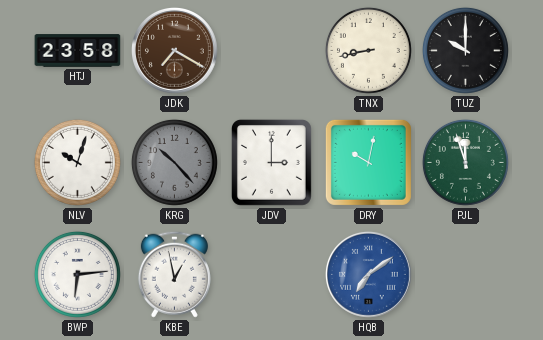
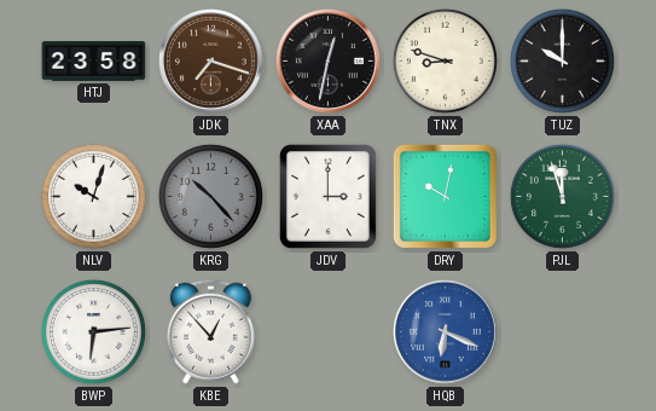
JDK: 7:20 -> 7:18 (210, 60)
XAA: none -> 12:32 (327, 60)
TNX: 8:43 -> 8:48 (445, 60)
KBE: 12:58 -> 12:53 (210, 331)
HQB: 7:09 -> 6:19 (445, 331)
